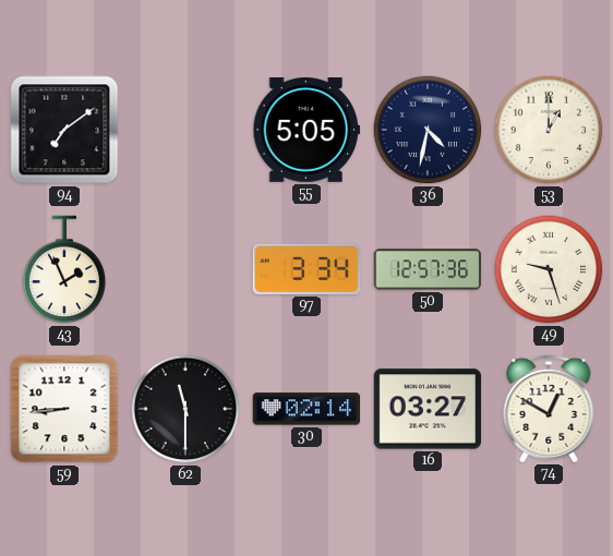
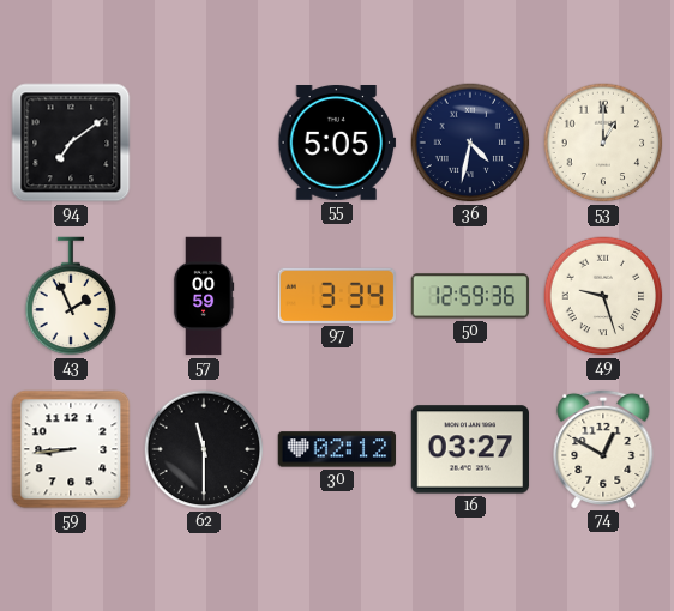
57: none -> 00:59 (204, 296)
50: 12:57 -> 12:59 (470, 296)
30: 02:14 -> 02:12 (337, 449)
